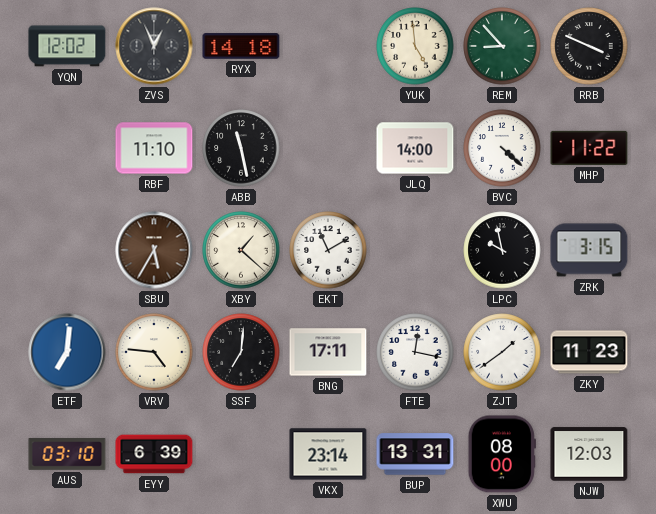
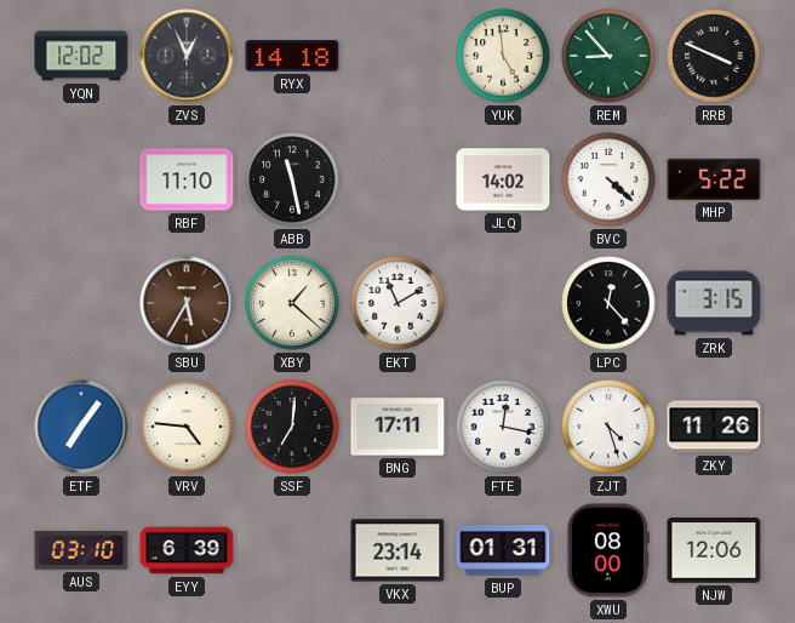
JLQ: 14:00 -> 14:02 (503, 179)
MHP: 11:22 -> 5:22 (714, 179)
LPC: 9:58 -> 12:23 (608, 303)
ETF: 7:01 -> 7:06 (81, 427)
ZJT: 1:39 -> 4:27 (608, 427)
ZKY: 11:23 -> 11:26 (714, 427)
BUP: 13:31 -> 01:31 (503, 550)
NJW: 12:03 -> 12:06 (714, 550)
